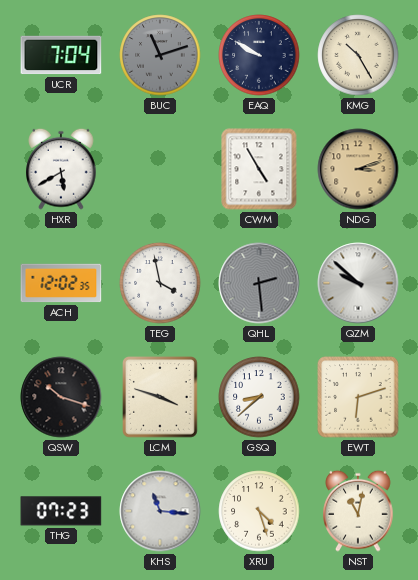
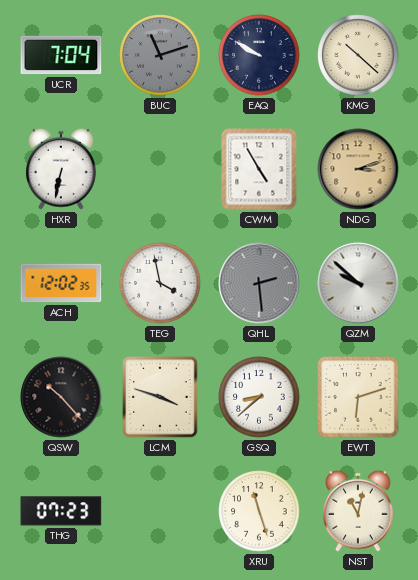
KMG: 10:25 -> 10:22 (358, 55)
HXR: 5:40 -> 6:32 (61, 169)
QSW: 10:18 -> 10:23 (61, 397)
KHS: 11:16 -> none (160, 511)
XRU: 4:27 -> 11:27 (259, 511)
